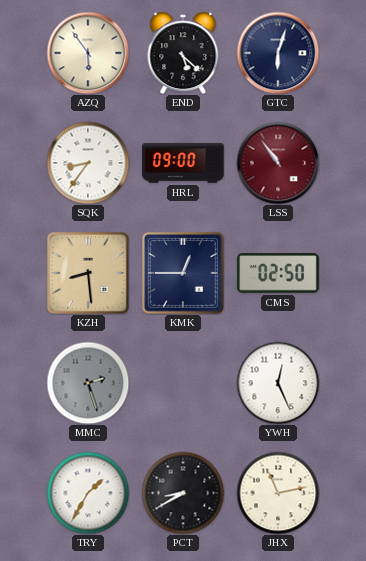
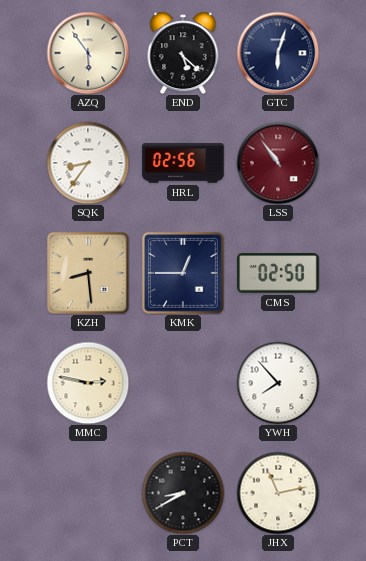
HRL: 09:00 -> 02:56 (183, 163)
MMC: 2:27 -> 2:47 (88, 383)
MMC dial: grey -> cream (88, 383)
YWH: 12:26 -> 7:53 (278, 383)
TRY: 1:35 -> none (88, 493)
